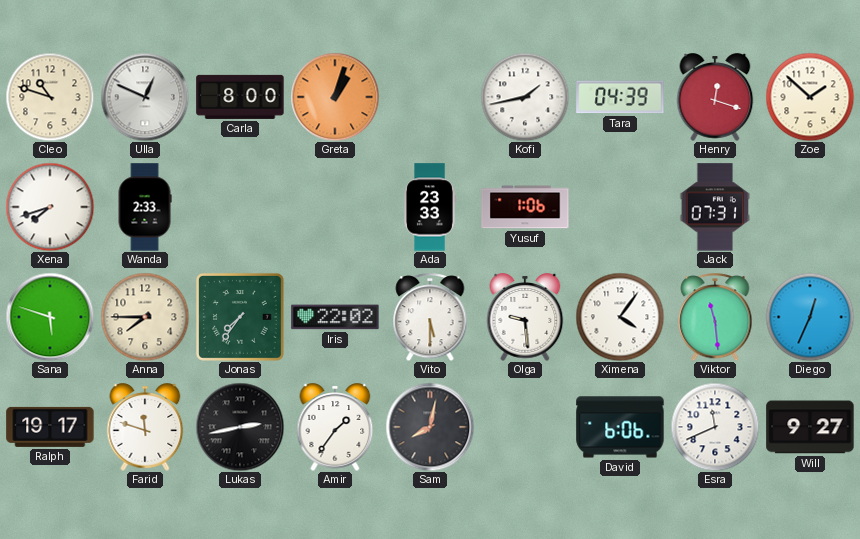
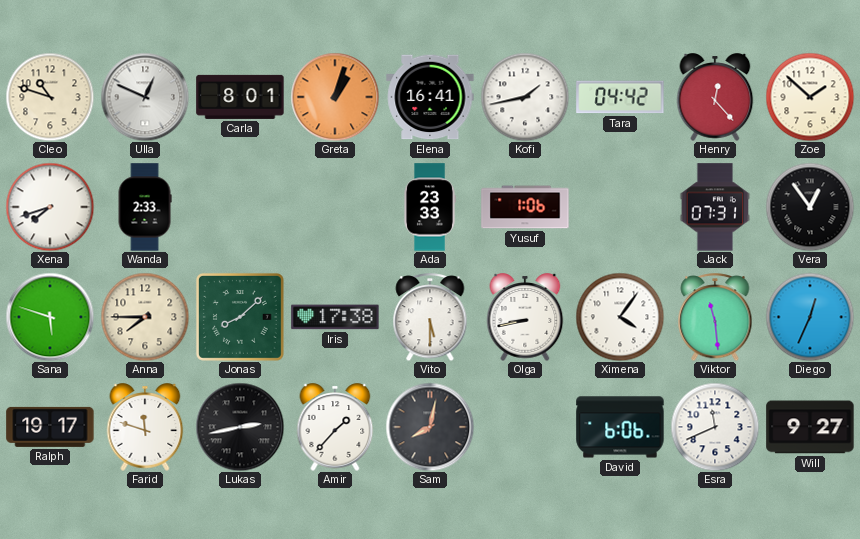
Carla: 8:00 -> 8:01 (240, 97)
Elena: none -> 16:41 (430, 97)
Tara: 04:39 -> 04:42 (620, 97)
Henry: 12:18 -> 12:23 (715, 97)
Vera: none -> 12:54 (810, 207)
Jonas: 7:36 -> 8:08 (240, 317)
Iris: 22:02 -> 17:38 (335, 317)
Olga: 9:29 -> 8:43 (525, 317)
Amir: 1:36 -> 1:37 (335, 427)
